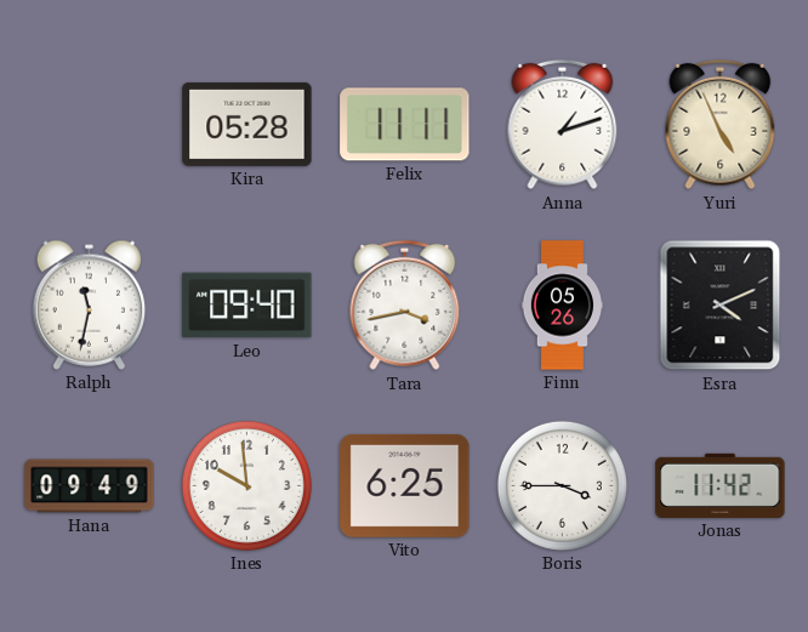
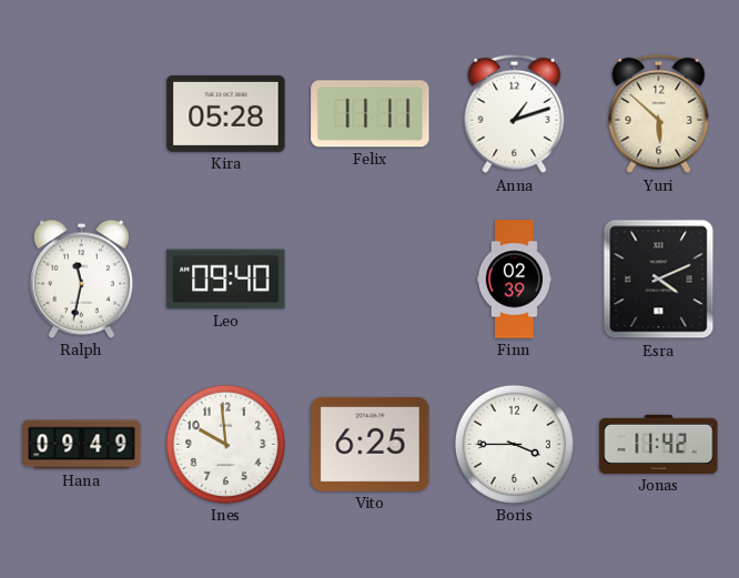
Yuri: 4:56 -> 5:52 (659, 114)
Tara: 3:43 -> none (405, 306)
Finn: 05:26 -> 02:39 (514, 280)
